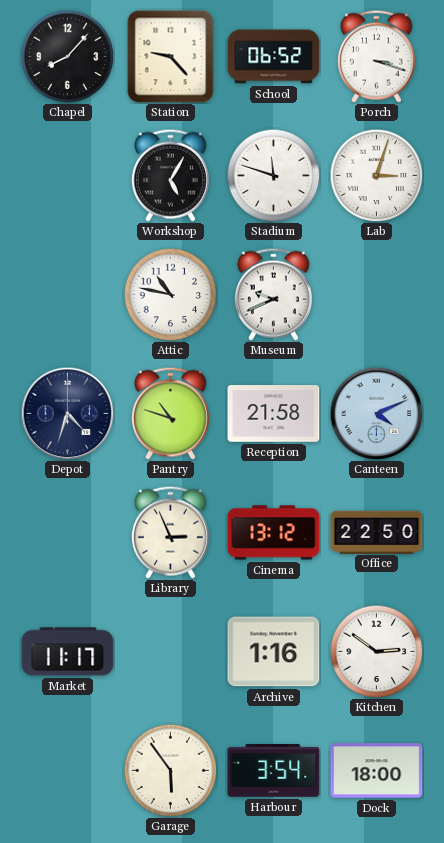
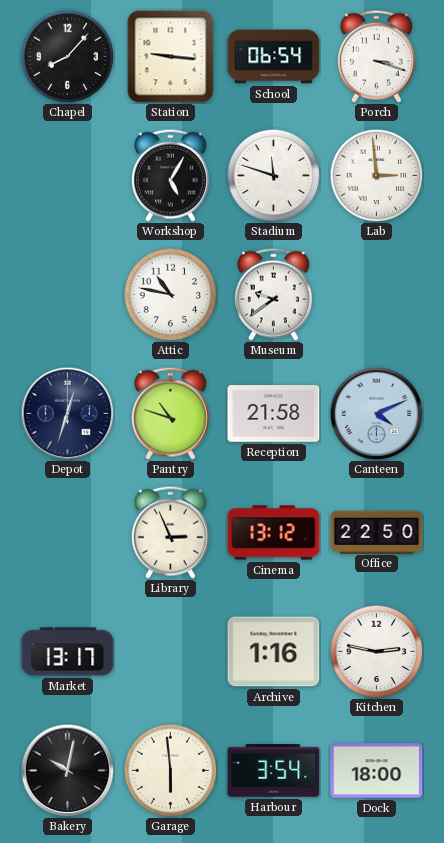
Station: 9:23 -> 9:16 (171, 57)
School: 06:52 -> 06:54 (274, 57)
Lab: 3:03 -> 2:59 (376, 175)
Museum: 9:41 -> 9:39 (273, 294)
Depot: 4:33 -> 12:33 (67, 413)
Market: 11:17 -> 13:17 (68, 652)
Kitchen: 2:51 -> 2:47 (376, 651)
Bakery: none -> 10:02 (67, 770)
Garage: 5:54 -> 5:59 (170, 770)
